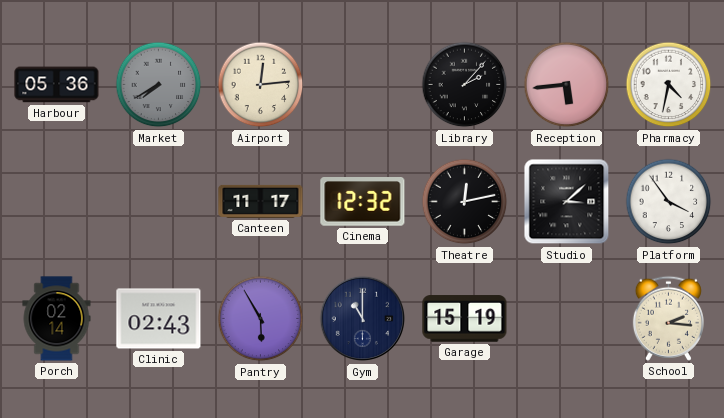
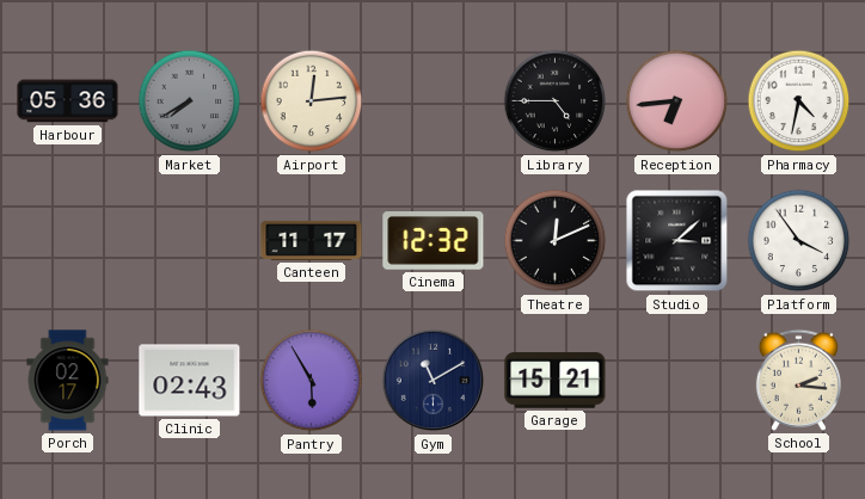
Library: 2:07 -> 4:45 (556, 101)
Reception: 5:44 -> 6:44 (677, 101)
Theatre: 12:13 -> 12:11 (556, 241)
Porch: 02:14 -> 02:17 (68, 381)
Gym: 11:00 -> 11:10 (434, 381)
Garage: 15:19 -> 15:21 (556, 381)
